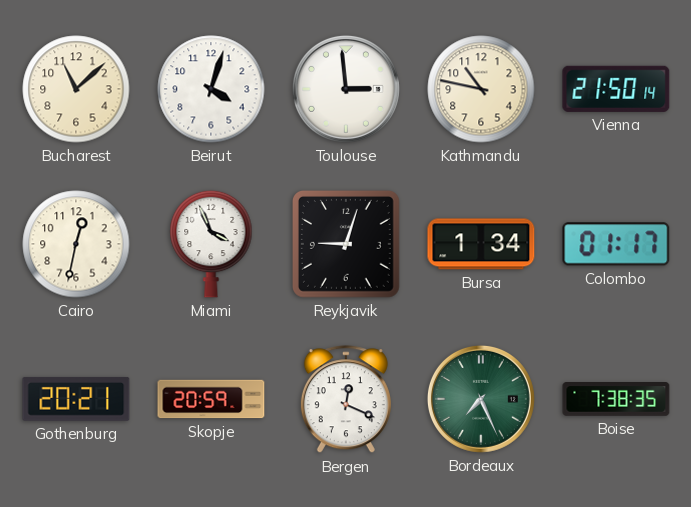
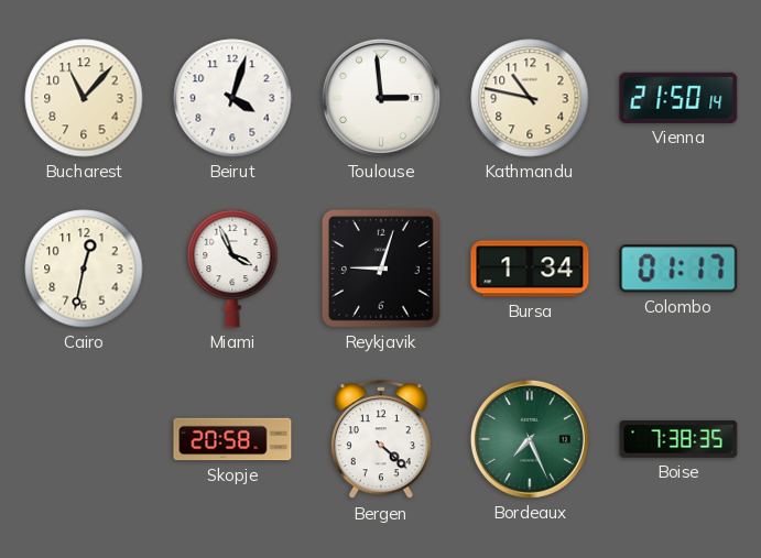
Bucharest: 11:08 -> 11:07 (84, 98)
Gothenburg: 20:21 -> none (76, 399)
Skopje: 20:59 -> 20:58 (232, 439)
Bergen: 12:19 -> 4:22 (381, 440)
